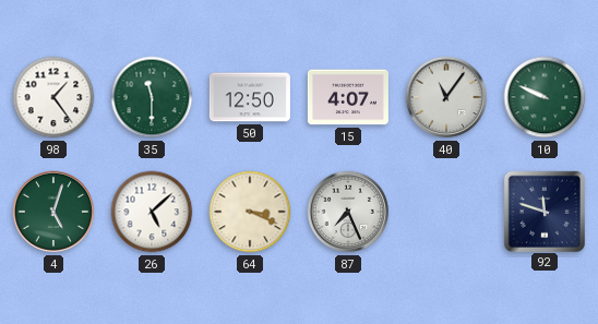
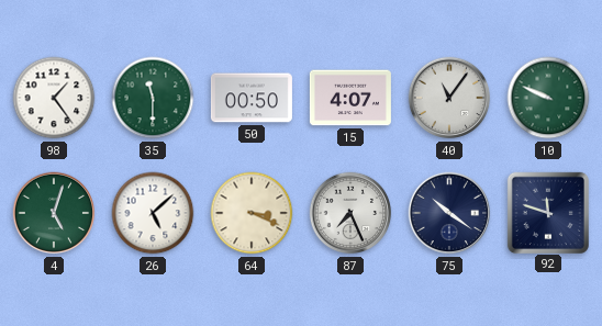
50: 12:50 -> 00:50 (252, 98)
75: none -> 10:21 (449, 213)
